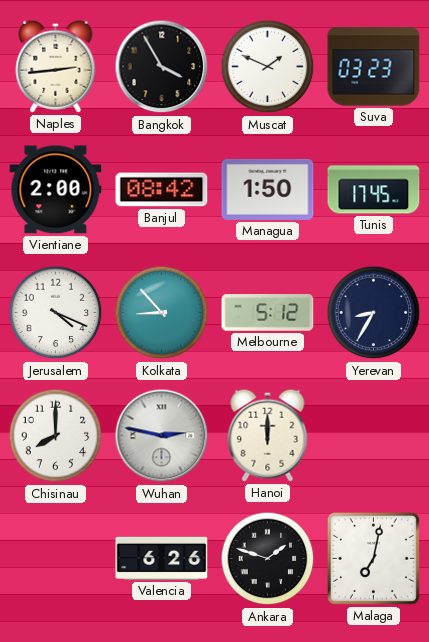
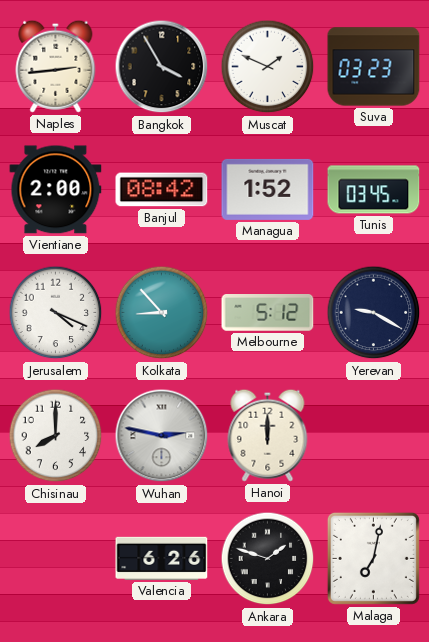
Managua: 1:50 -> 1:52 (268, 189)
Tunis: 17:45 -> 03:45 (374, 190)
Yerevan: 8:35 -> 9:20 (374, 313)
